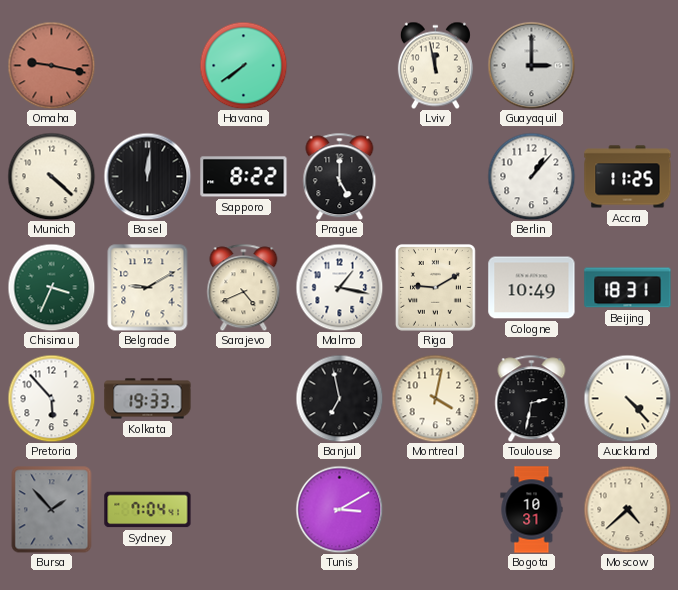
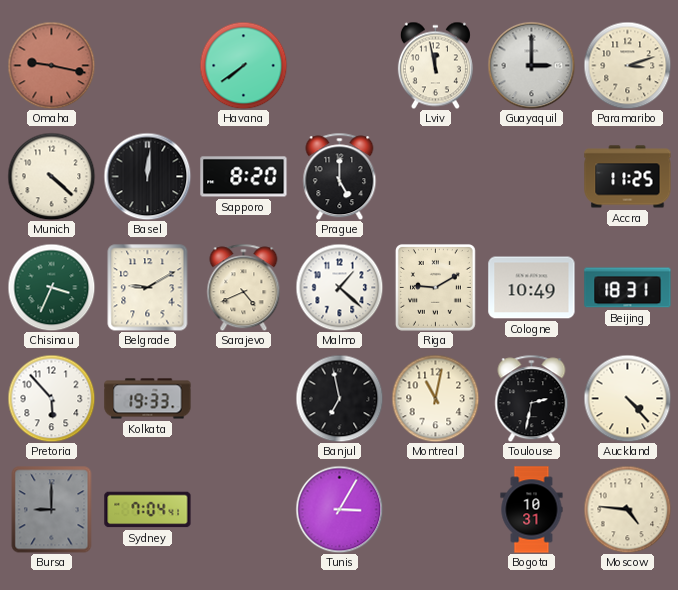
Paramaribo: none -> 3:12 (627, 65)
Sapporo: 8:22 -> 8:20 (244, 177)
Berlin: 1:07 -> none (531, 176)
Malmo: 1:17 -> 1:22 (339, 287)
Montreal: 4:02 -> 11:02 (435, 398)
Bursa: 1:53 -> 9:00 (52, 509)
Tunis: 3:10 -> 3:05 (339, 509)
Moscow: 4:38 -> 4:46 (627, 509)
